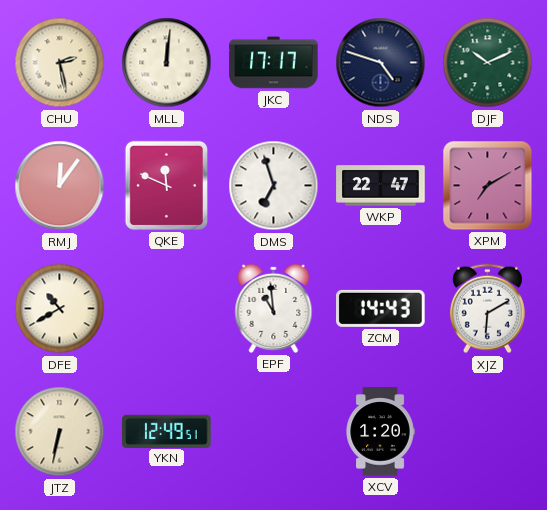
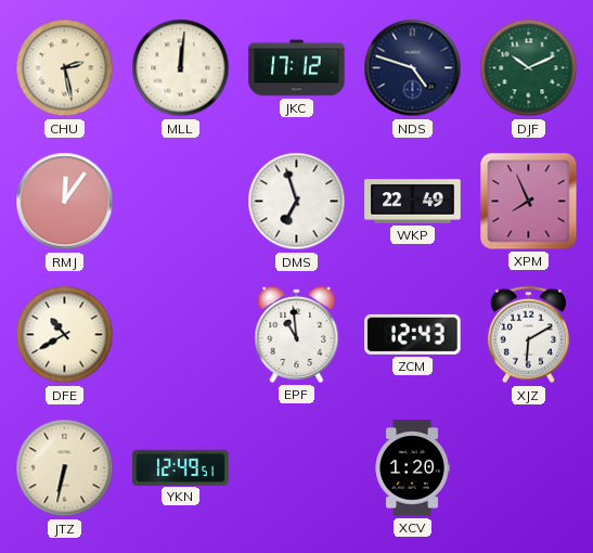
JKC: 17:17 -> 17:12 (297, 68)
QKE: 11:49 -> none (166, 185)
WKP: 22:47 -> 22:49 (413, 202)
XPM: 7:10 -> 7:56 (529, 202)
ZCM: 14:43 -> 12:43 (413, 334)
